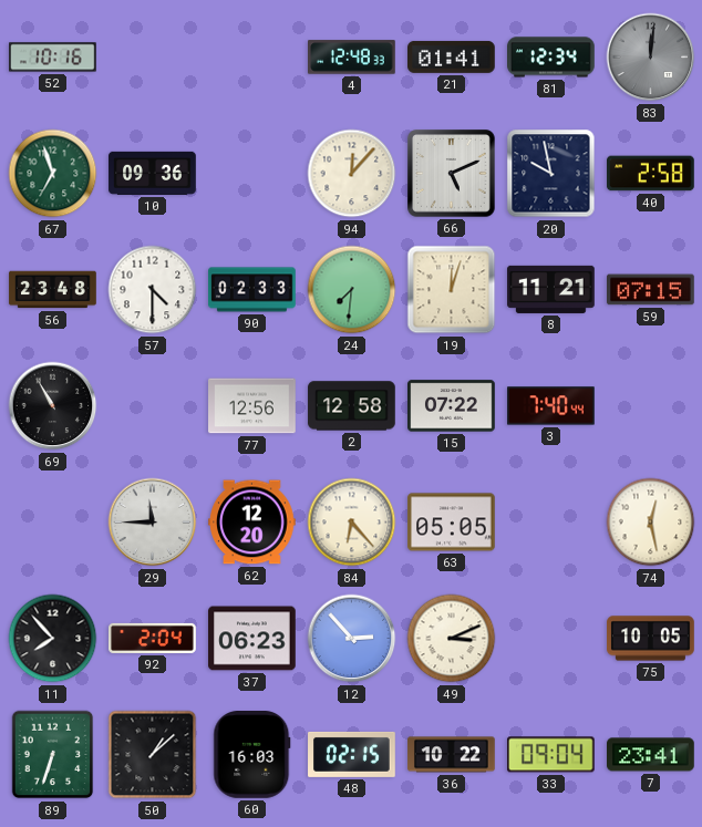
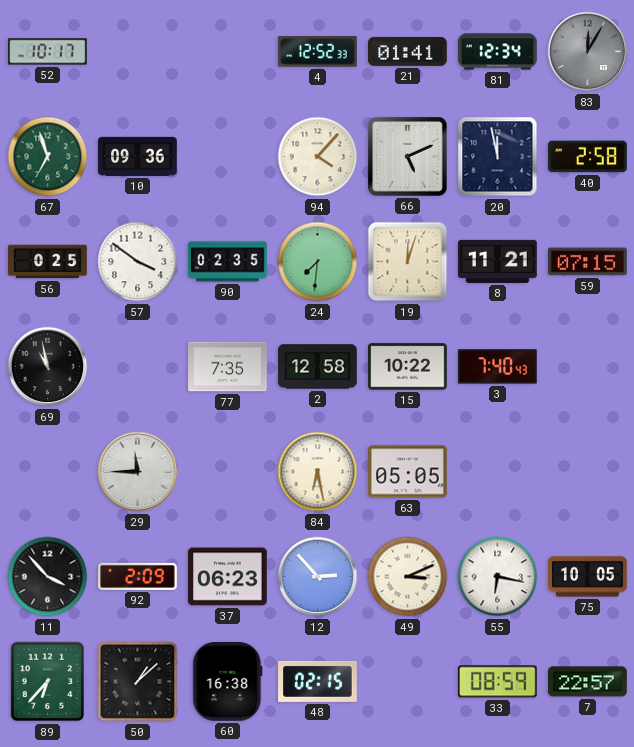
52: 10:16 -> 10:17 (48, 52)
4: 12:48 -> 12:52 (318, 52)
83: 12:01 -> 12:05 (588, 52)
94: 12:07 -> 4:07 (318, 157)
20: 9:58 -> 11:58 (498, 157)
56: 23:48 -> 0:25 (48, 262)
57: 4:30 -> 3:51 (138, 262)
90: 02:33 -> 02:35 (228, 262)
69: 10:55 -> 10:58 (48, 367)
77: 12:56 -> 7:35 (228, 367)
15: 07:22 -> 10:22 (408, 367)
3: 7:40:44 -> 7:40:43 (498, 367)
62: 12:20 -> none (252, 523)
84: 6:23 -> 6:28 (318, 472)
74: 12:28 -> none (651, 523)
11: 7:53 -> 3:53 (48, 577)
92: 2:04 -> 2:09 (138, 576)
55: none -> 6:17 (498, 577)
89: 6:33 -> 6:37 (48, 682)
60: 16:03 -> 16:38 (228, 682)
36: 10:22 -> none (452, 755)
33: 09:04 -> 08:59 (498, 682)
7: 23:41 -> 22:57 (588, 682)
